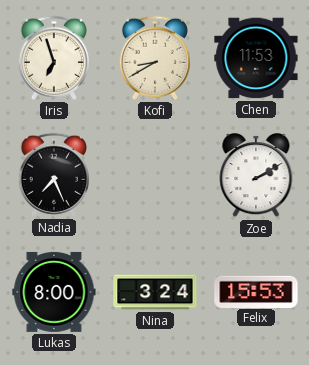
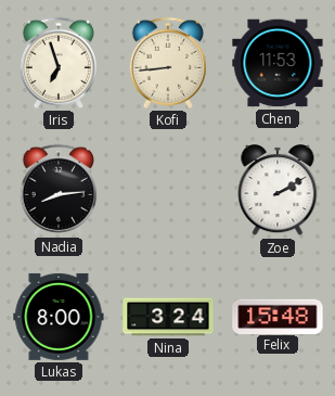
Kofi: 8:40 -> 8:44 (168, 63)
Nadia: 7:26 -> 8:14 (59, 190)
Felix: 15:53 -> 15:48 (278, 316)
